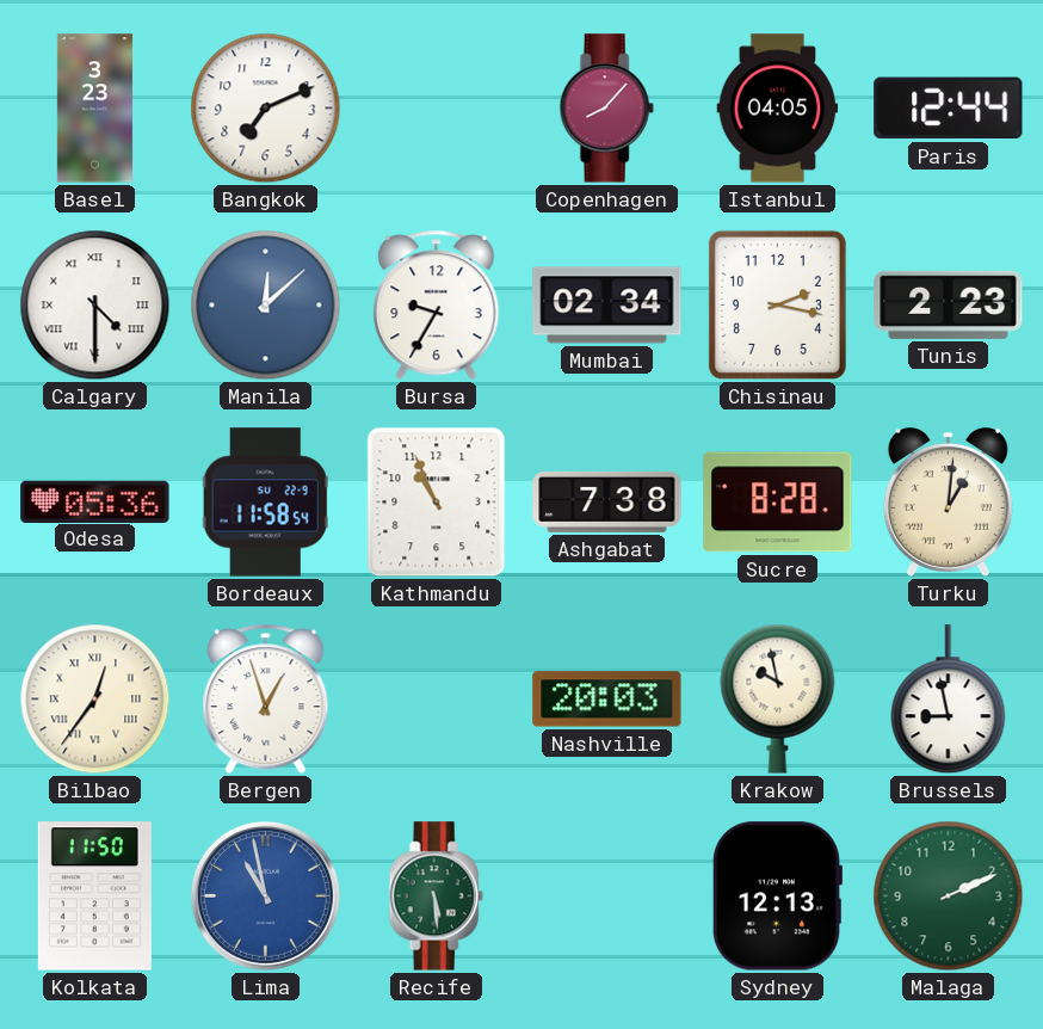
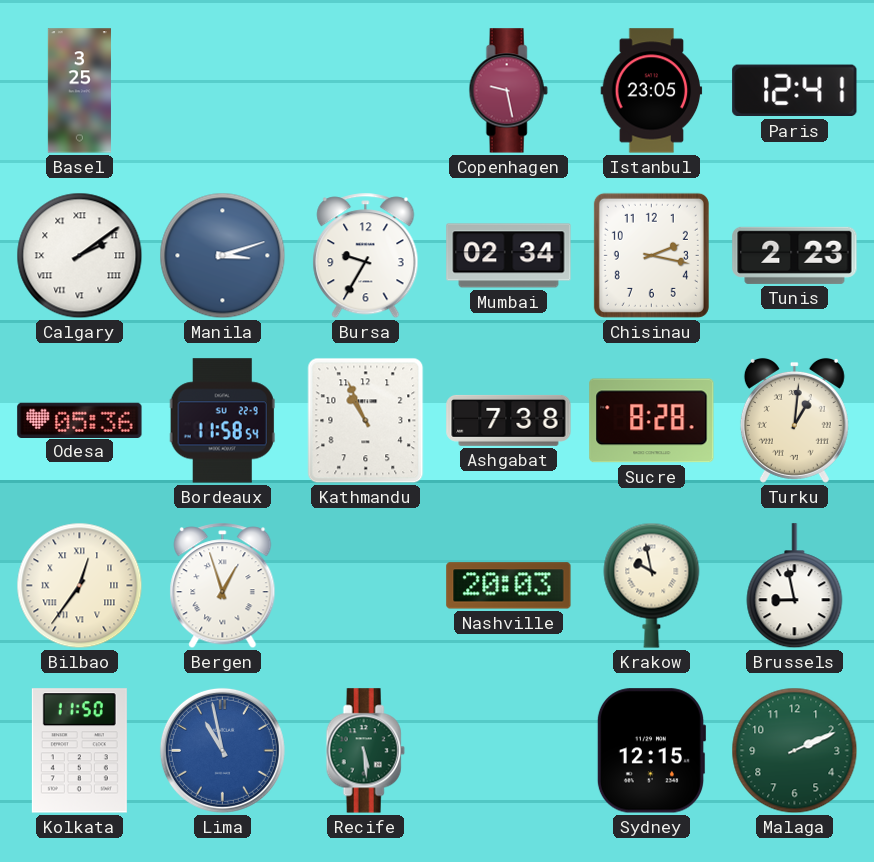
Basel: 3:23 -> 3:25 (79, 91)
Bangkok: 7:11 -> none (266, 109)
Copenhagen: 8:07 -> 9:28 (508, 91)
Istanbul: 04:05 -> 23:05 (652, 91)
Paris: 12:44 -> 12:41 (795, 91)
Calgary: 4:30 -> 2:09 (80, 256)
Manila: 12:08 -> 3:12 (223, 256)
Sydney: 12:13 -> 12:15 (650, 751)
